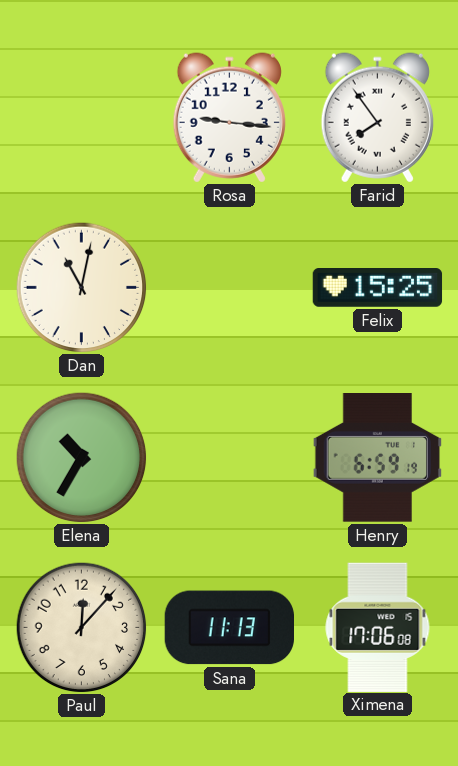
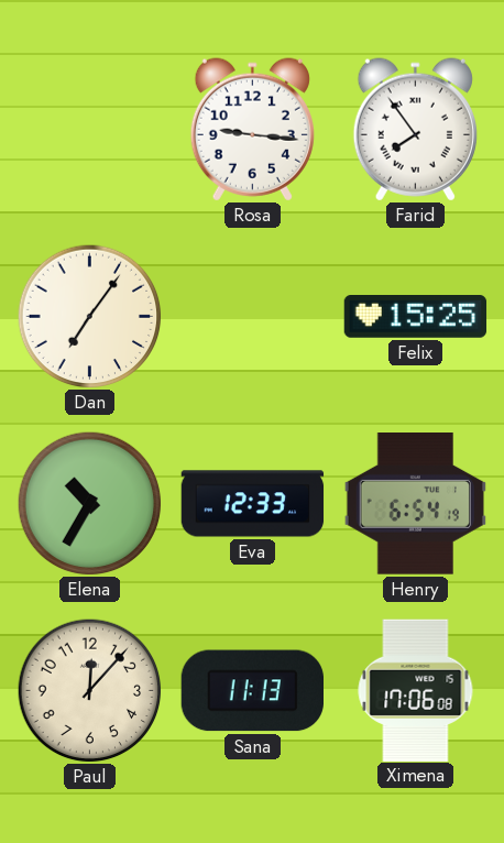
Dan: 11:02 -> 7:06 (90, 317)
Eva: none -> 12:33 (253, 504)
Henry: 6:59 -> 6:54 (415, 504)
